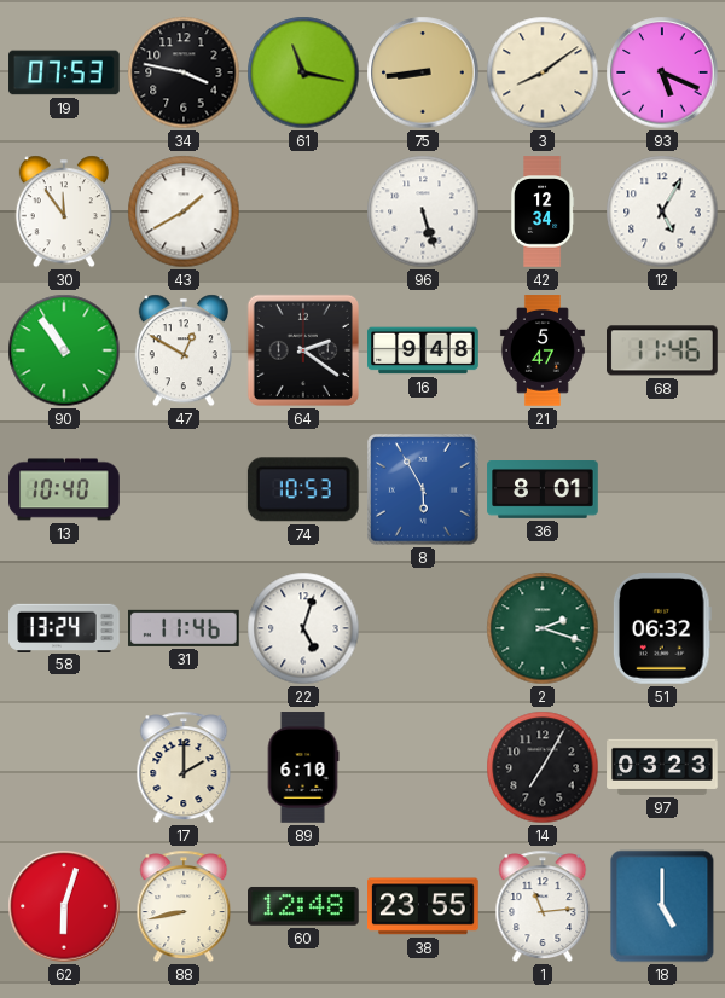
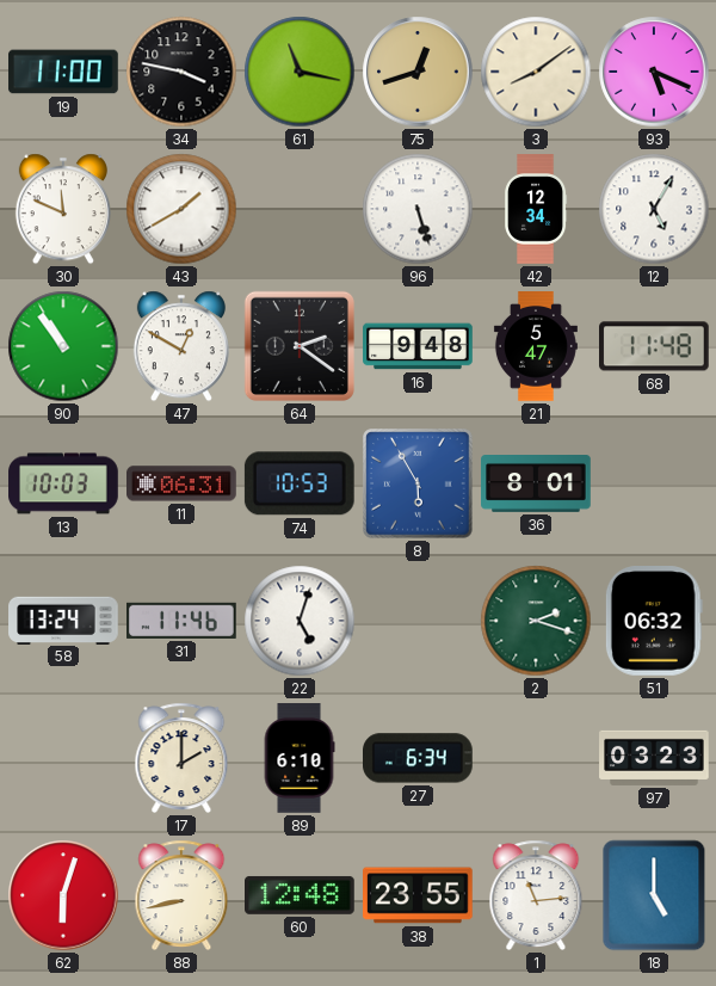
19: 07:53 -> 11:00 (63, 72)
75: 8:44 -> 12:42 (418, 72)
30: 11:54 -> 11:49 (63, 209)
68: 11:46 -> 11:48 (655, 346)
13: 10:40 -> 10:03 (63, 483)
11: none -> 06:31 (181, 483)
27: none -> 6:34 (419, 758)
14: 7:05 -> none (543, 767)
